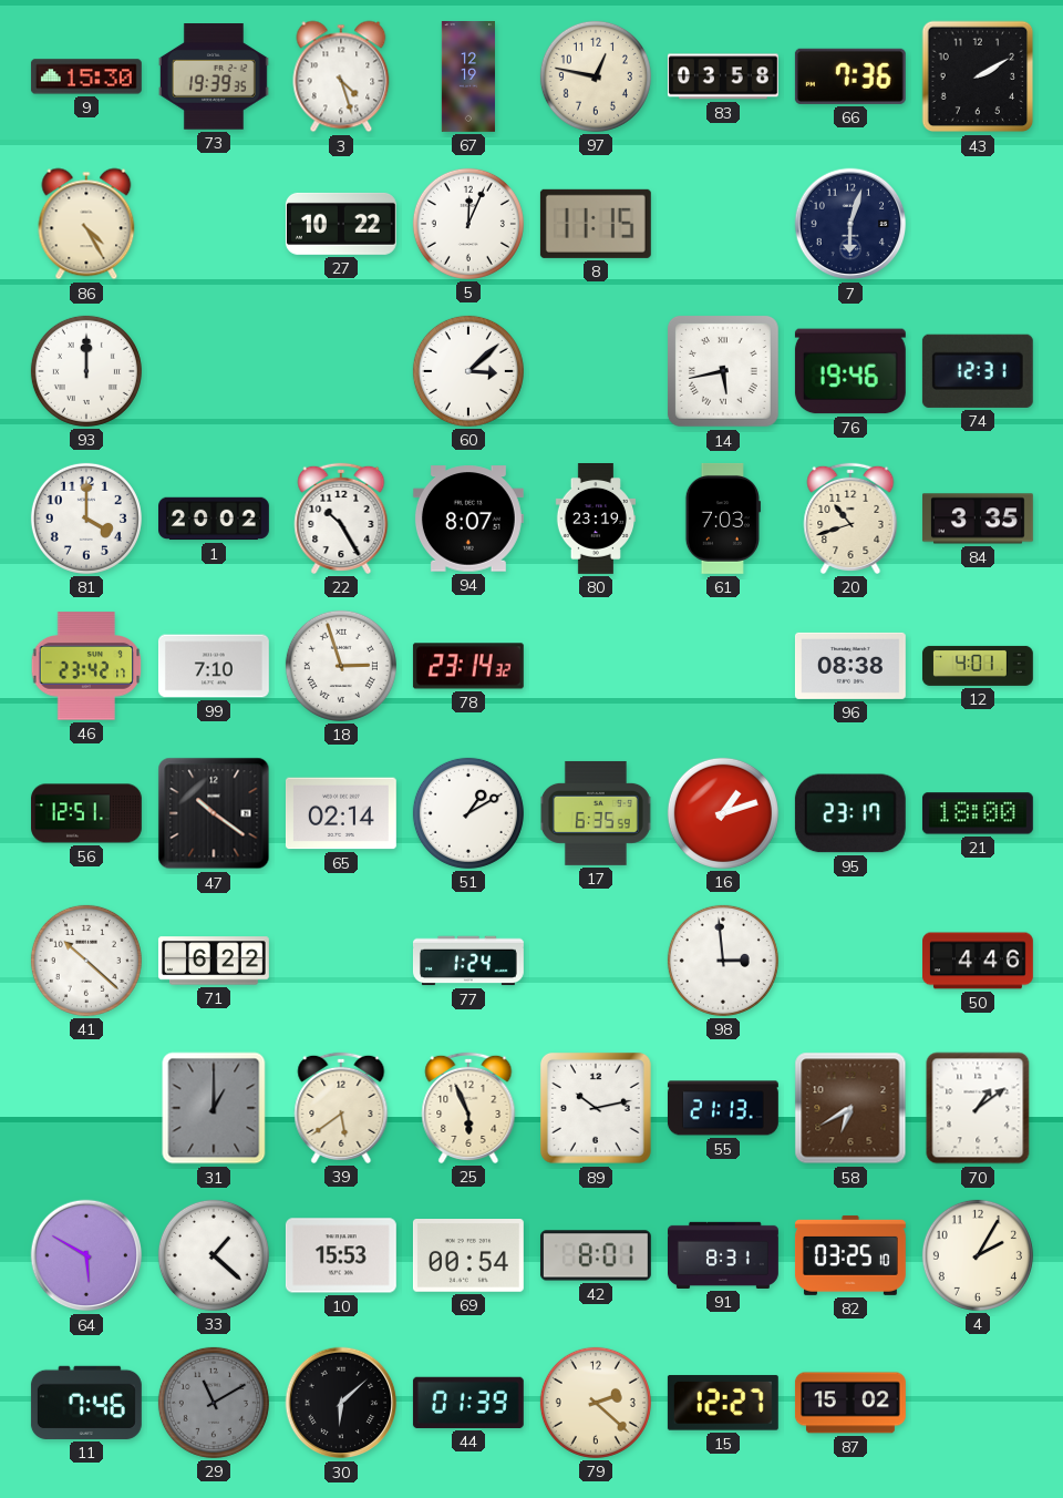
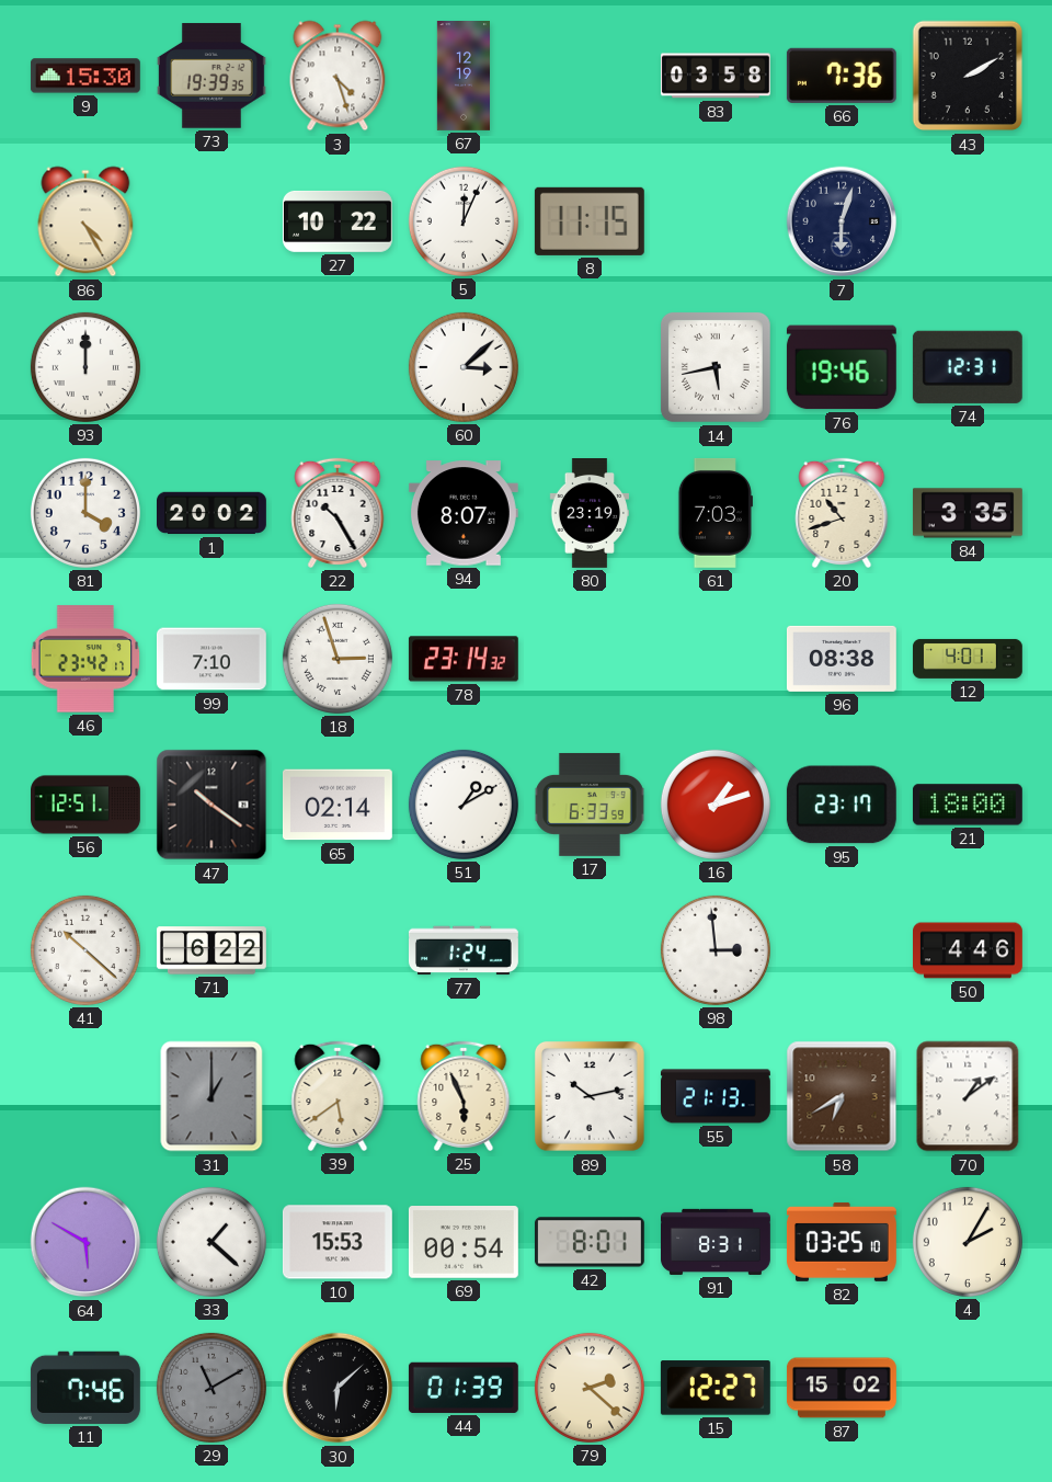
97: 12:47 -> none (596, 76)
17: 6:35 -> 6:33 (590, 805)
